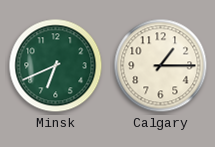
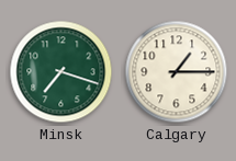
Minsk: 6:41 -> 7:18 (61, 72)
